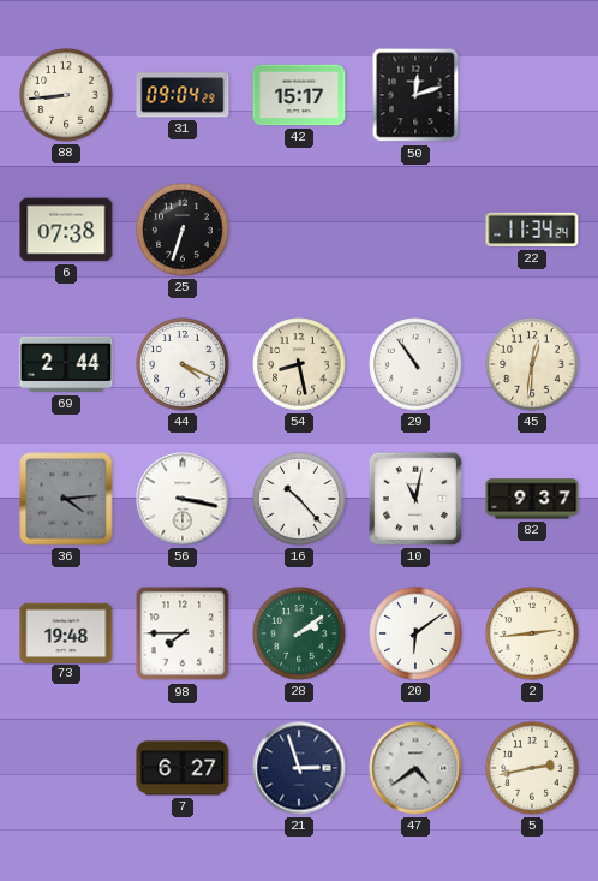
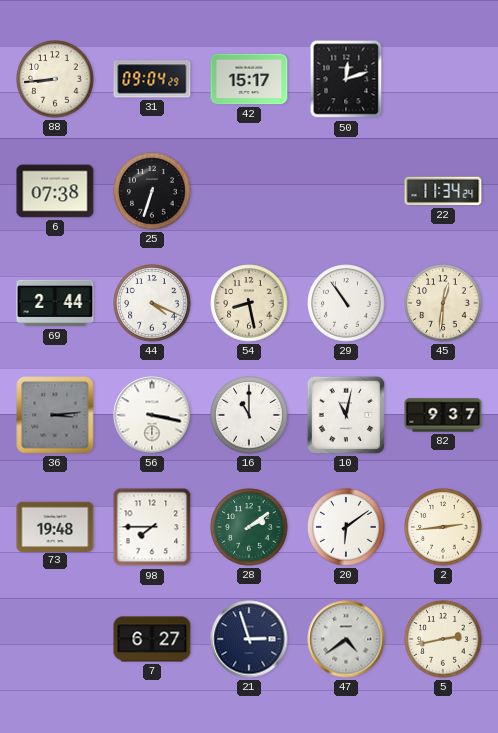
36: 4:14 -> 3:14 (55, 415)
16: 10:23 -> 11:00 (249, 415)
